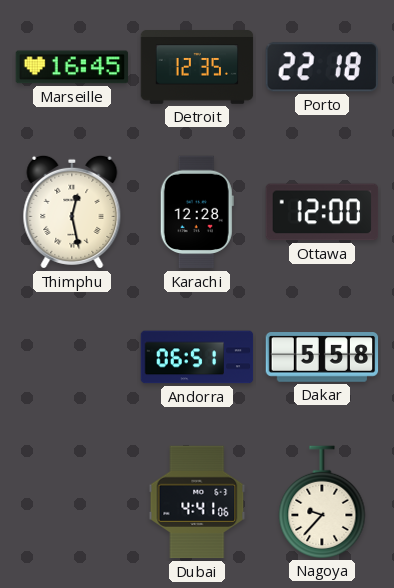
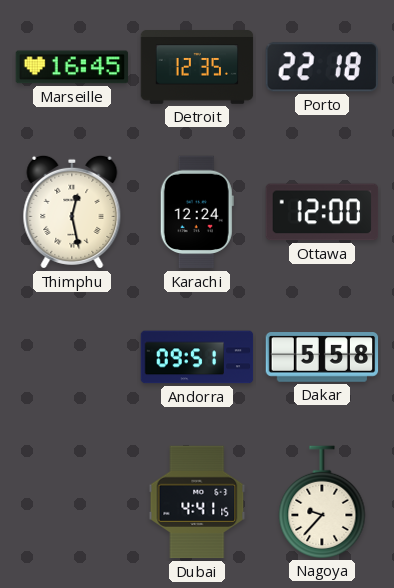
Karachi: 12:28 -> 12:24 (197, 212)
Andorra: 06:51 -> 09:51 (197, 357)
Dubai: 4:41:06 -> 4:41:15 (197, 502)
